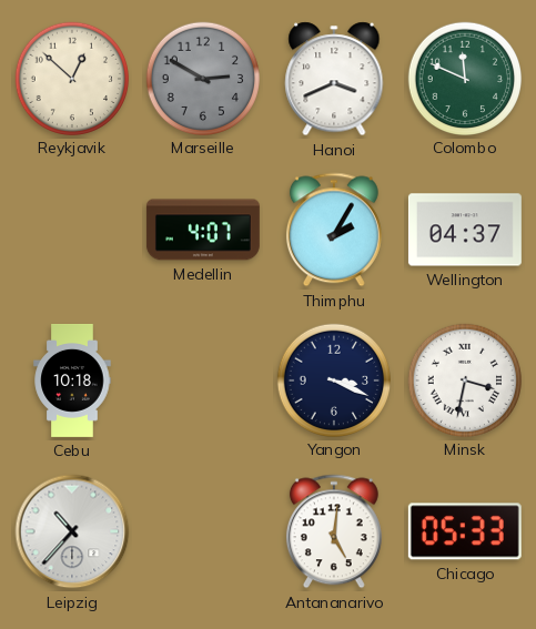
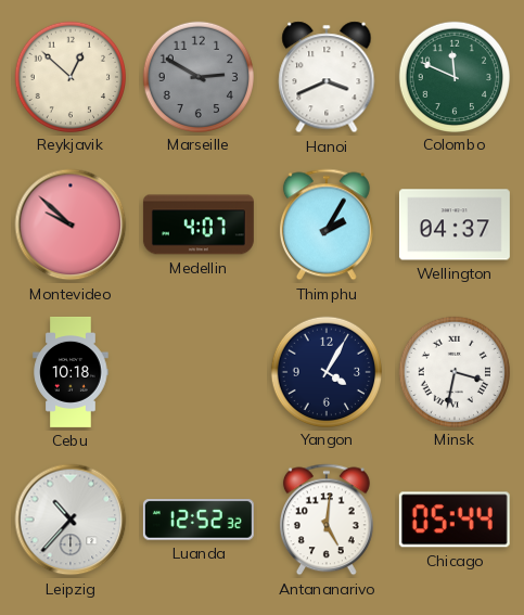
Montevideo: none -> 9:52 (71, 225)
Yangon: 3:19 -> 4:05 (325, 371)
Luanda: none -> 12:52 (199, 520)
Chicago: 05:33 -> 05:44 (455, 520)
